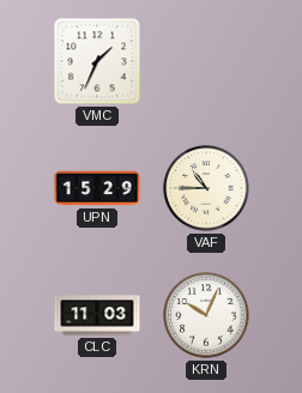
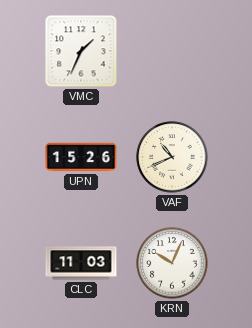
UPN: 15:29 -> 15:26 (81, 157)
VAF: 10:45 -> 10:41 (172, 157)
